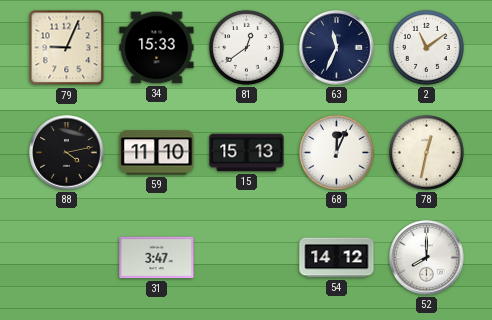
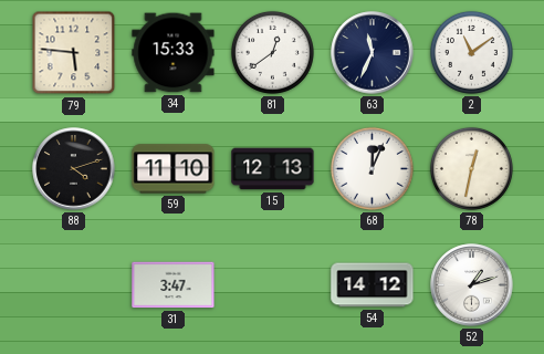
79: 9:04 -> 5:46 (74, 53)
88: 4:13 -> 4:12 (74, 169)
15: 15:13 -> 12:13 (273, 169)
52: 8:00 -> 1:12 (472, 285)
